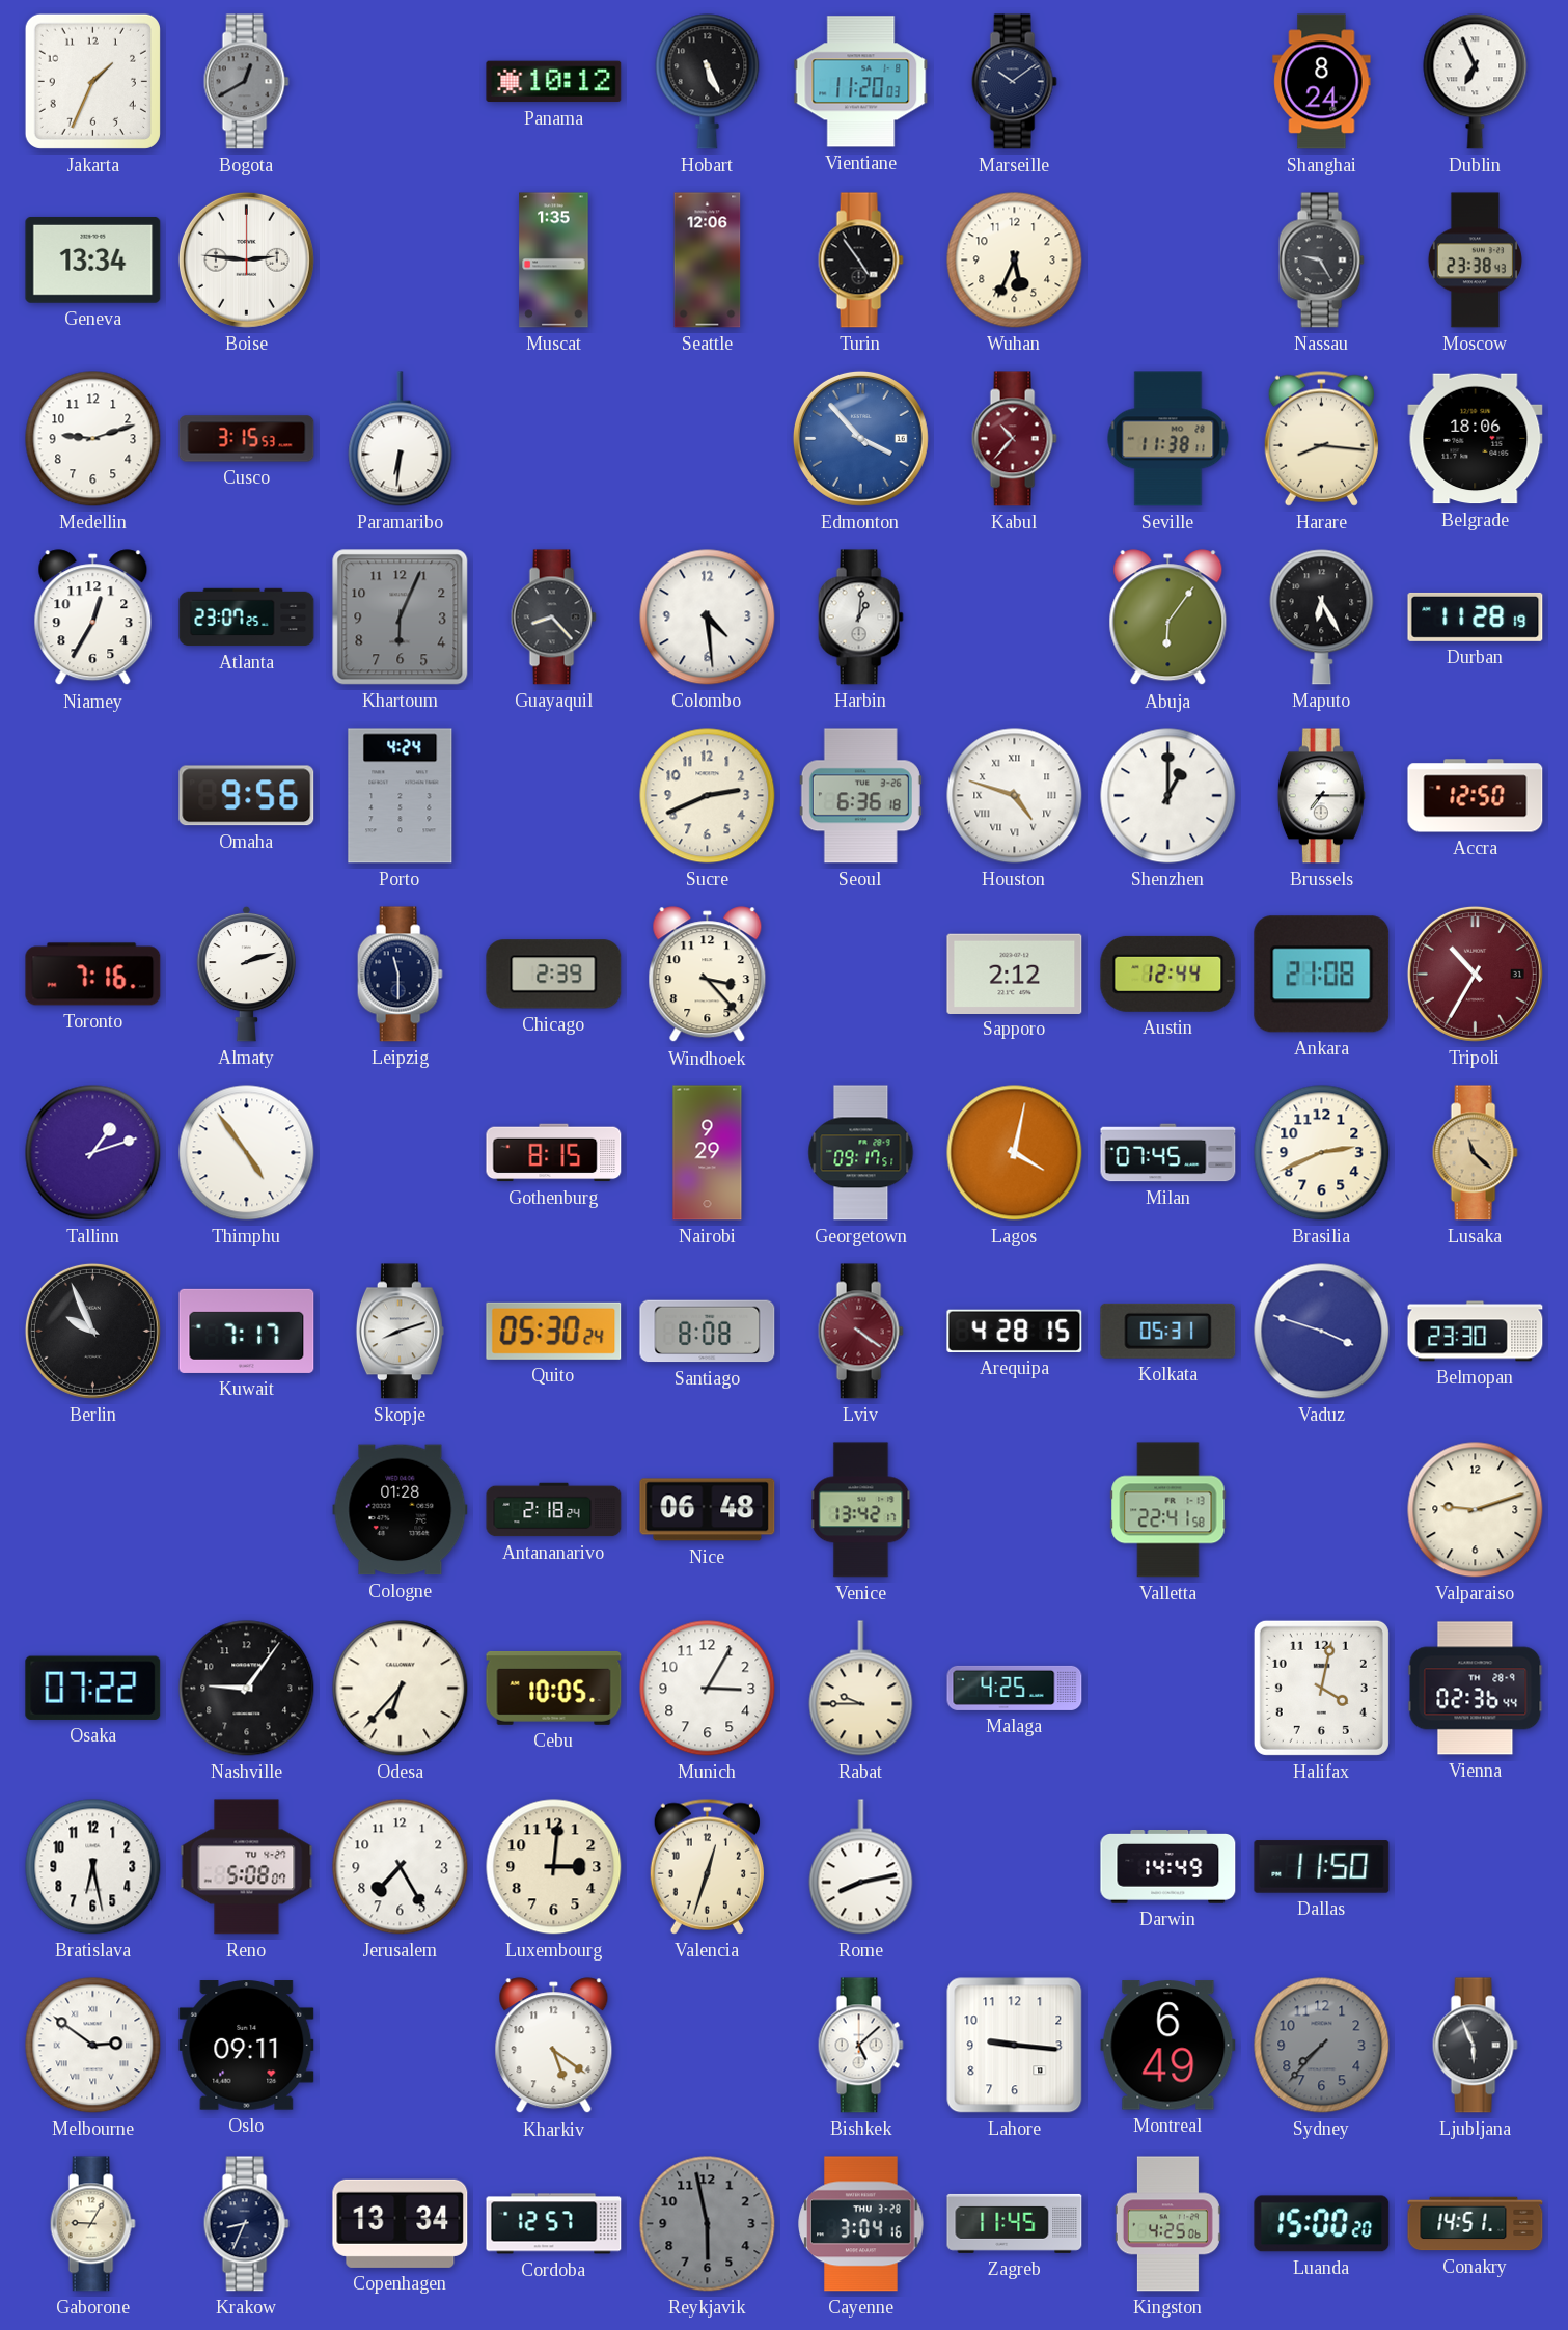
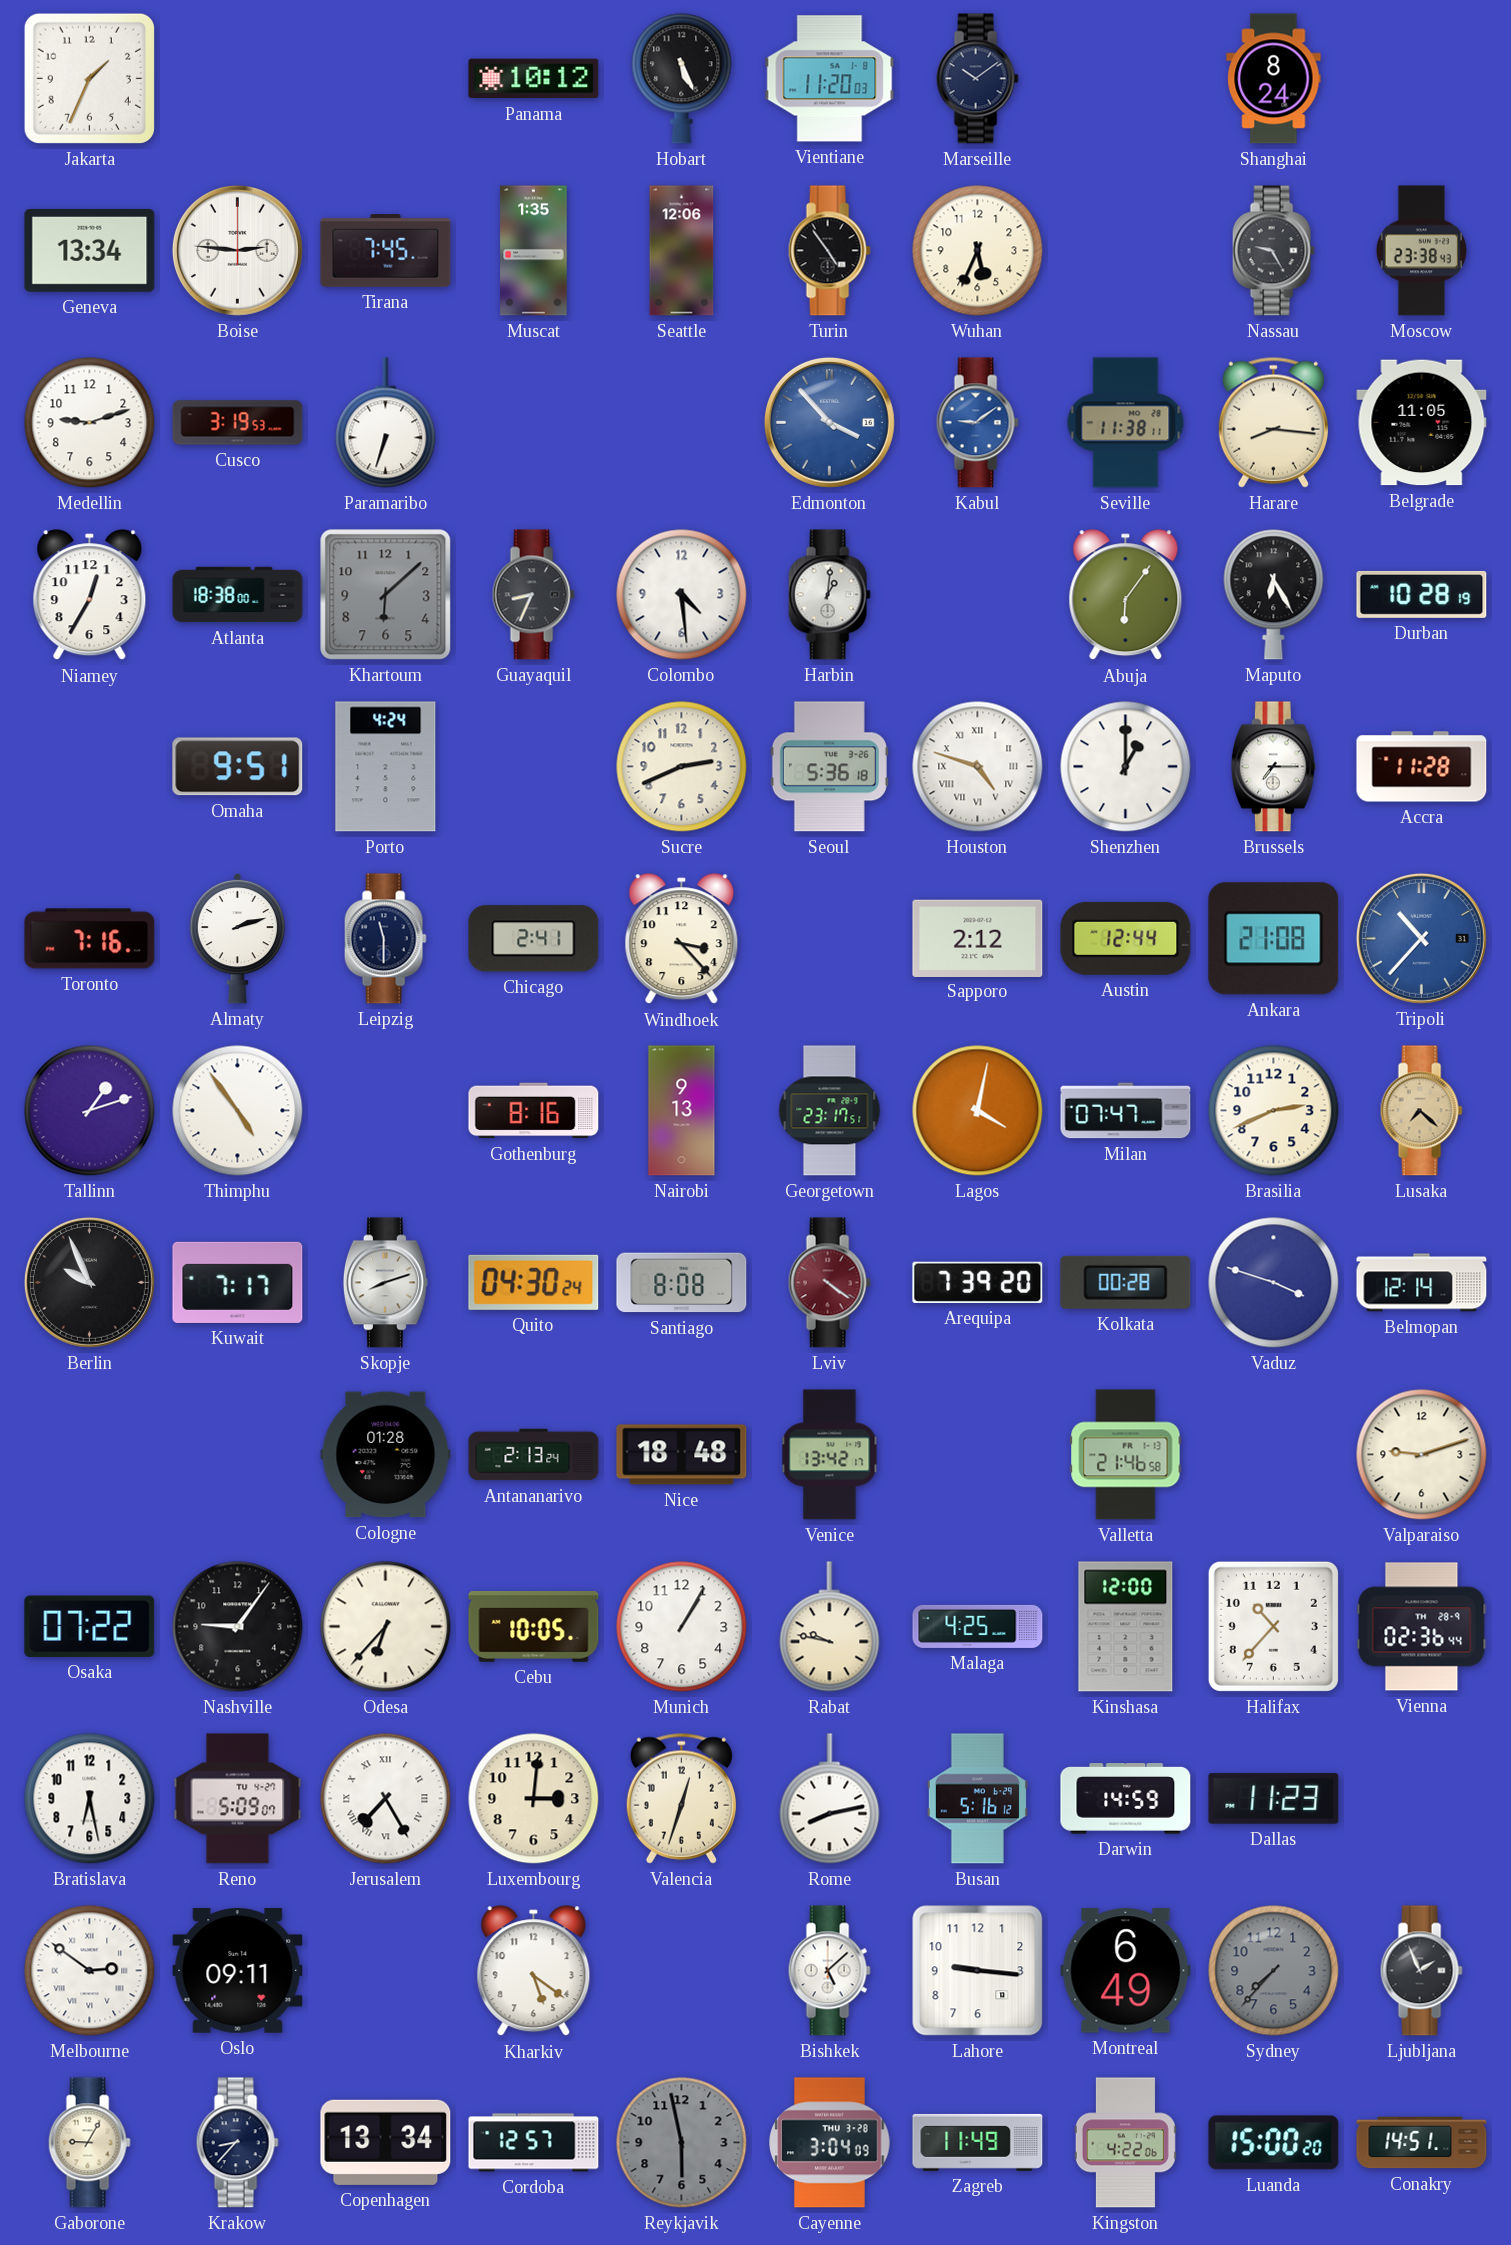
Bogota: 12:40 -> none (246, 82)
Dublin: 6:56 -> none (1476, 82)
Tirana: none -> 7:45 (386, 251)
Cusco: 3:15 -> 3:19 (238, 423)
Paramaribo: 6:31 -> 6:33 (386, 423)
Kabul: 10:37 -> 9:09 (977, 423)
Kabul dial: burgundy -> blue (977, 423)
Belgrade: 18:06 -> 11:05 (1422, 423)
Atlanta: 23:07 -> 18:38 (238, 595)
Khartoum: 6:04 -> 6:08 (386, 595)
Guayaquil: 8:23 -> 8:34 (533, 595)
Durban: 11:28 -> 10:28 (1422, 594)
Omaha: 9:56 -> 9:51 (238, 767)
Seoul: 6:36 -> 5:36 (829, 767)
Accra: 12:50 -> 11:28 (1422, 767)
Chicago: 2:39 -> 2:41 (534, 939)
Tripoli: 10:35 -> 10:37 (1421, 938)
Tripoli dial: burgundy -> blue (1421, 938)
Gothenburg: 8:15 -> 8:16 (534, 1111)
Nairobi: 9:29 -> 9:13 (682, 1111)
Georgetown: 09:17 -> 23:17 (830, 1111)
Milan: 07:45 -> 07:47 (1126, 1111)
Lusaka: 11:22 -> 7:22 (1421, 1111)
Quito: 05:30 -> 04:30 (534, 1282)
Arequipa: 4:28 -> 7:39 (978, 1282)
Kolkata: 05:31 -> 00:28 (1126, 1282)
Belmopan: 23:30 -> 12:14 (1422, 1283)
Antananarivo: 2:18 -> 2:13 (534, 1455)
Nice: 06:48 -> 18:48 (682, 1455)
Valletta: 22:41 -> 21:46 (1126, 1455)
Munich: 3:05 -> 1:05 (682, 1627)
Rabat: 9:45 -> 9:47 (830, 1627)
Kinshasa: none -> 12:00 (1126, 1627)
Halifax: 4:02 -> 10:37 (1273, 1626)
Reno: 5:08 -> 5:09 (238, 1799)
Jerusalem numerals: Arabic -> Roman (386, 1799)
Busan: none -> 5:16 (977, 1799)
Darwin: 14:49 -> 14:59 (1126, 1799)
Dallas: 11:50 -> 11:23 (1274, 1799)
Ljubljana: 5:56 -> 1:56 (1421, 1971)
Krakow: 8:34 -> 8:37 (237, 2143)
Cayenne: 3:04:16 -> 3:04:09 (830, 2143)
Zagreb: 11:45 -> 11:49 (978, 2142)
Kingston: 4:25 -> 4:22 (1125, 2143)
